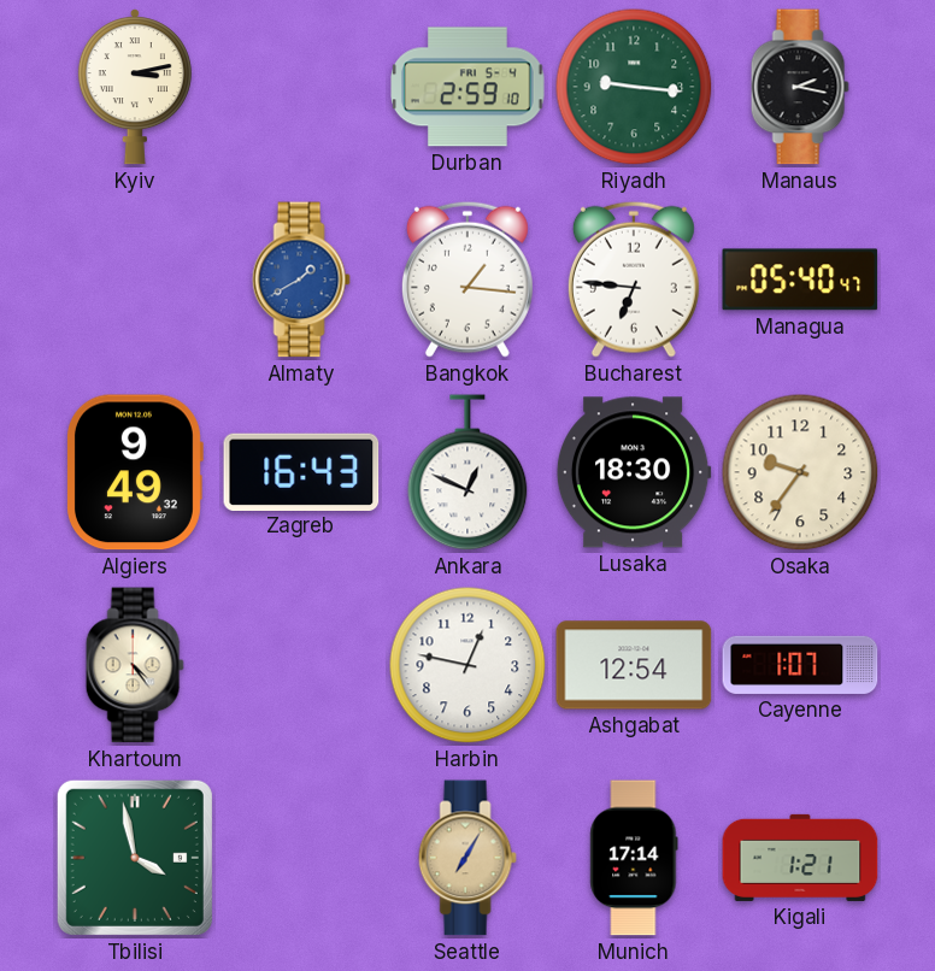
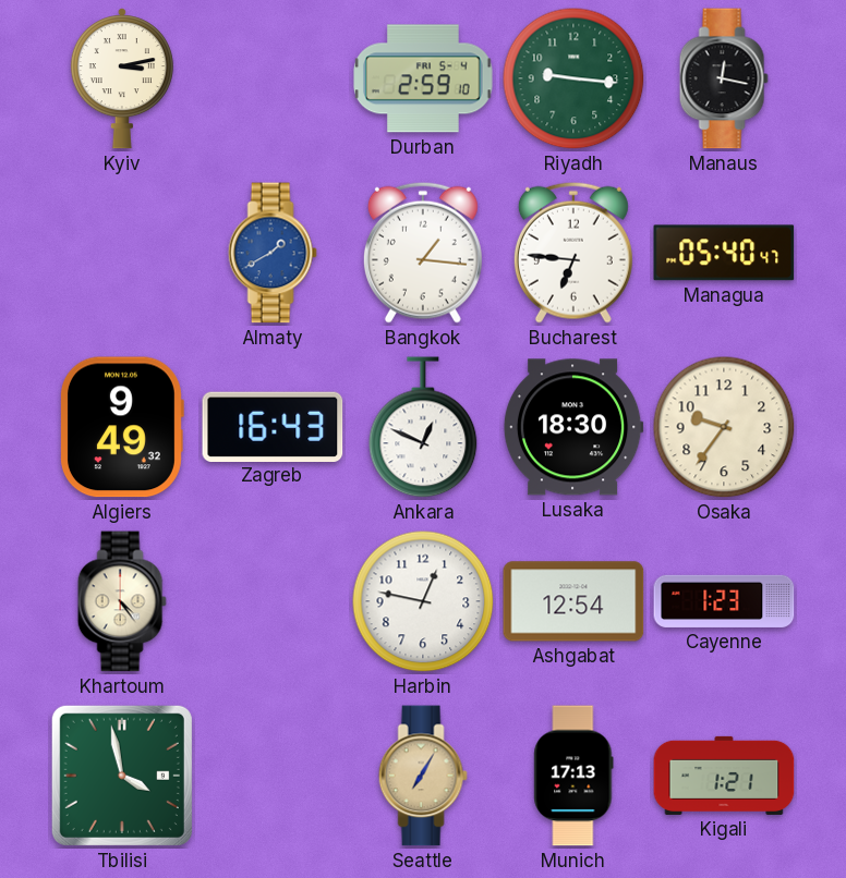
Manaus: 2:17 -> 12:17 (724, 78)
Cayenne: 1:07 -> 1:23 (724, 601)
Munich: 17:14 -> 17:13 (573, 776)
